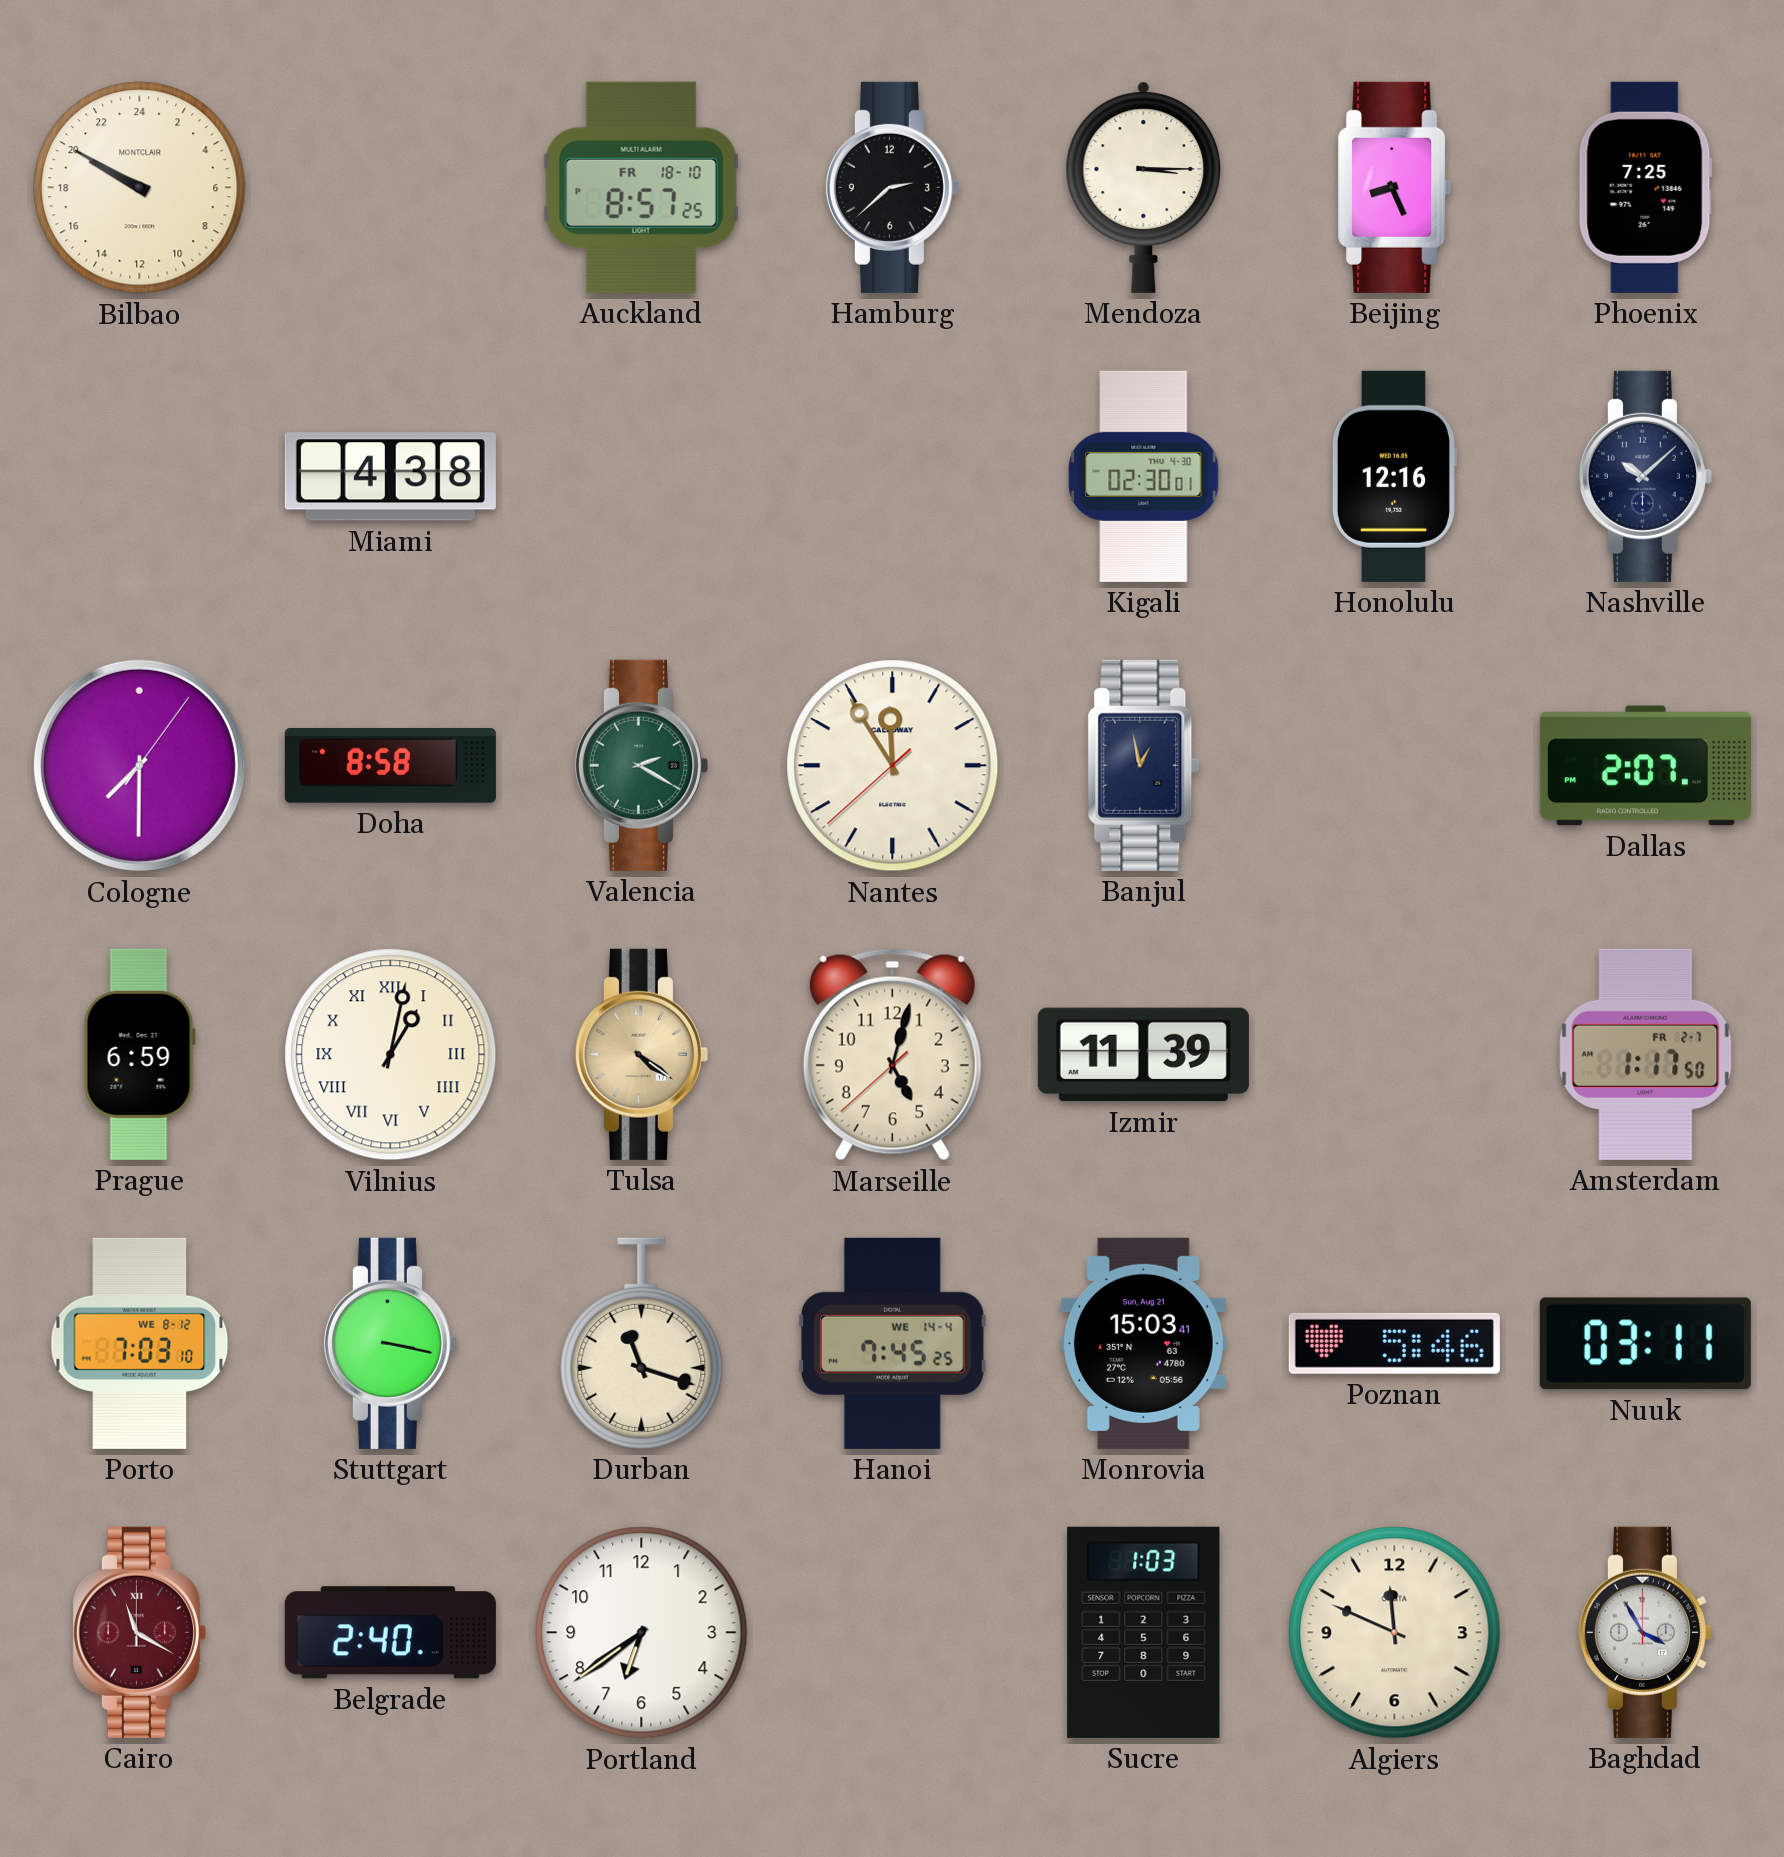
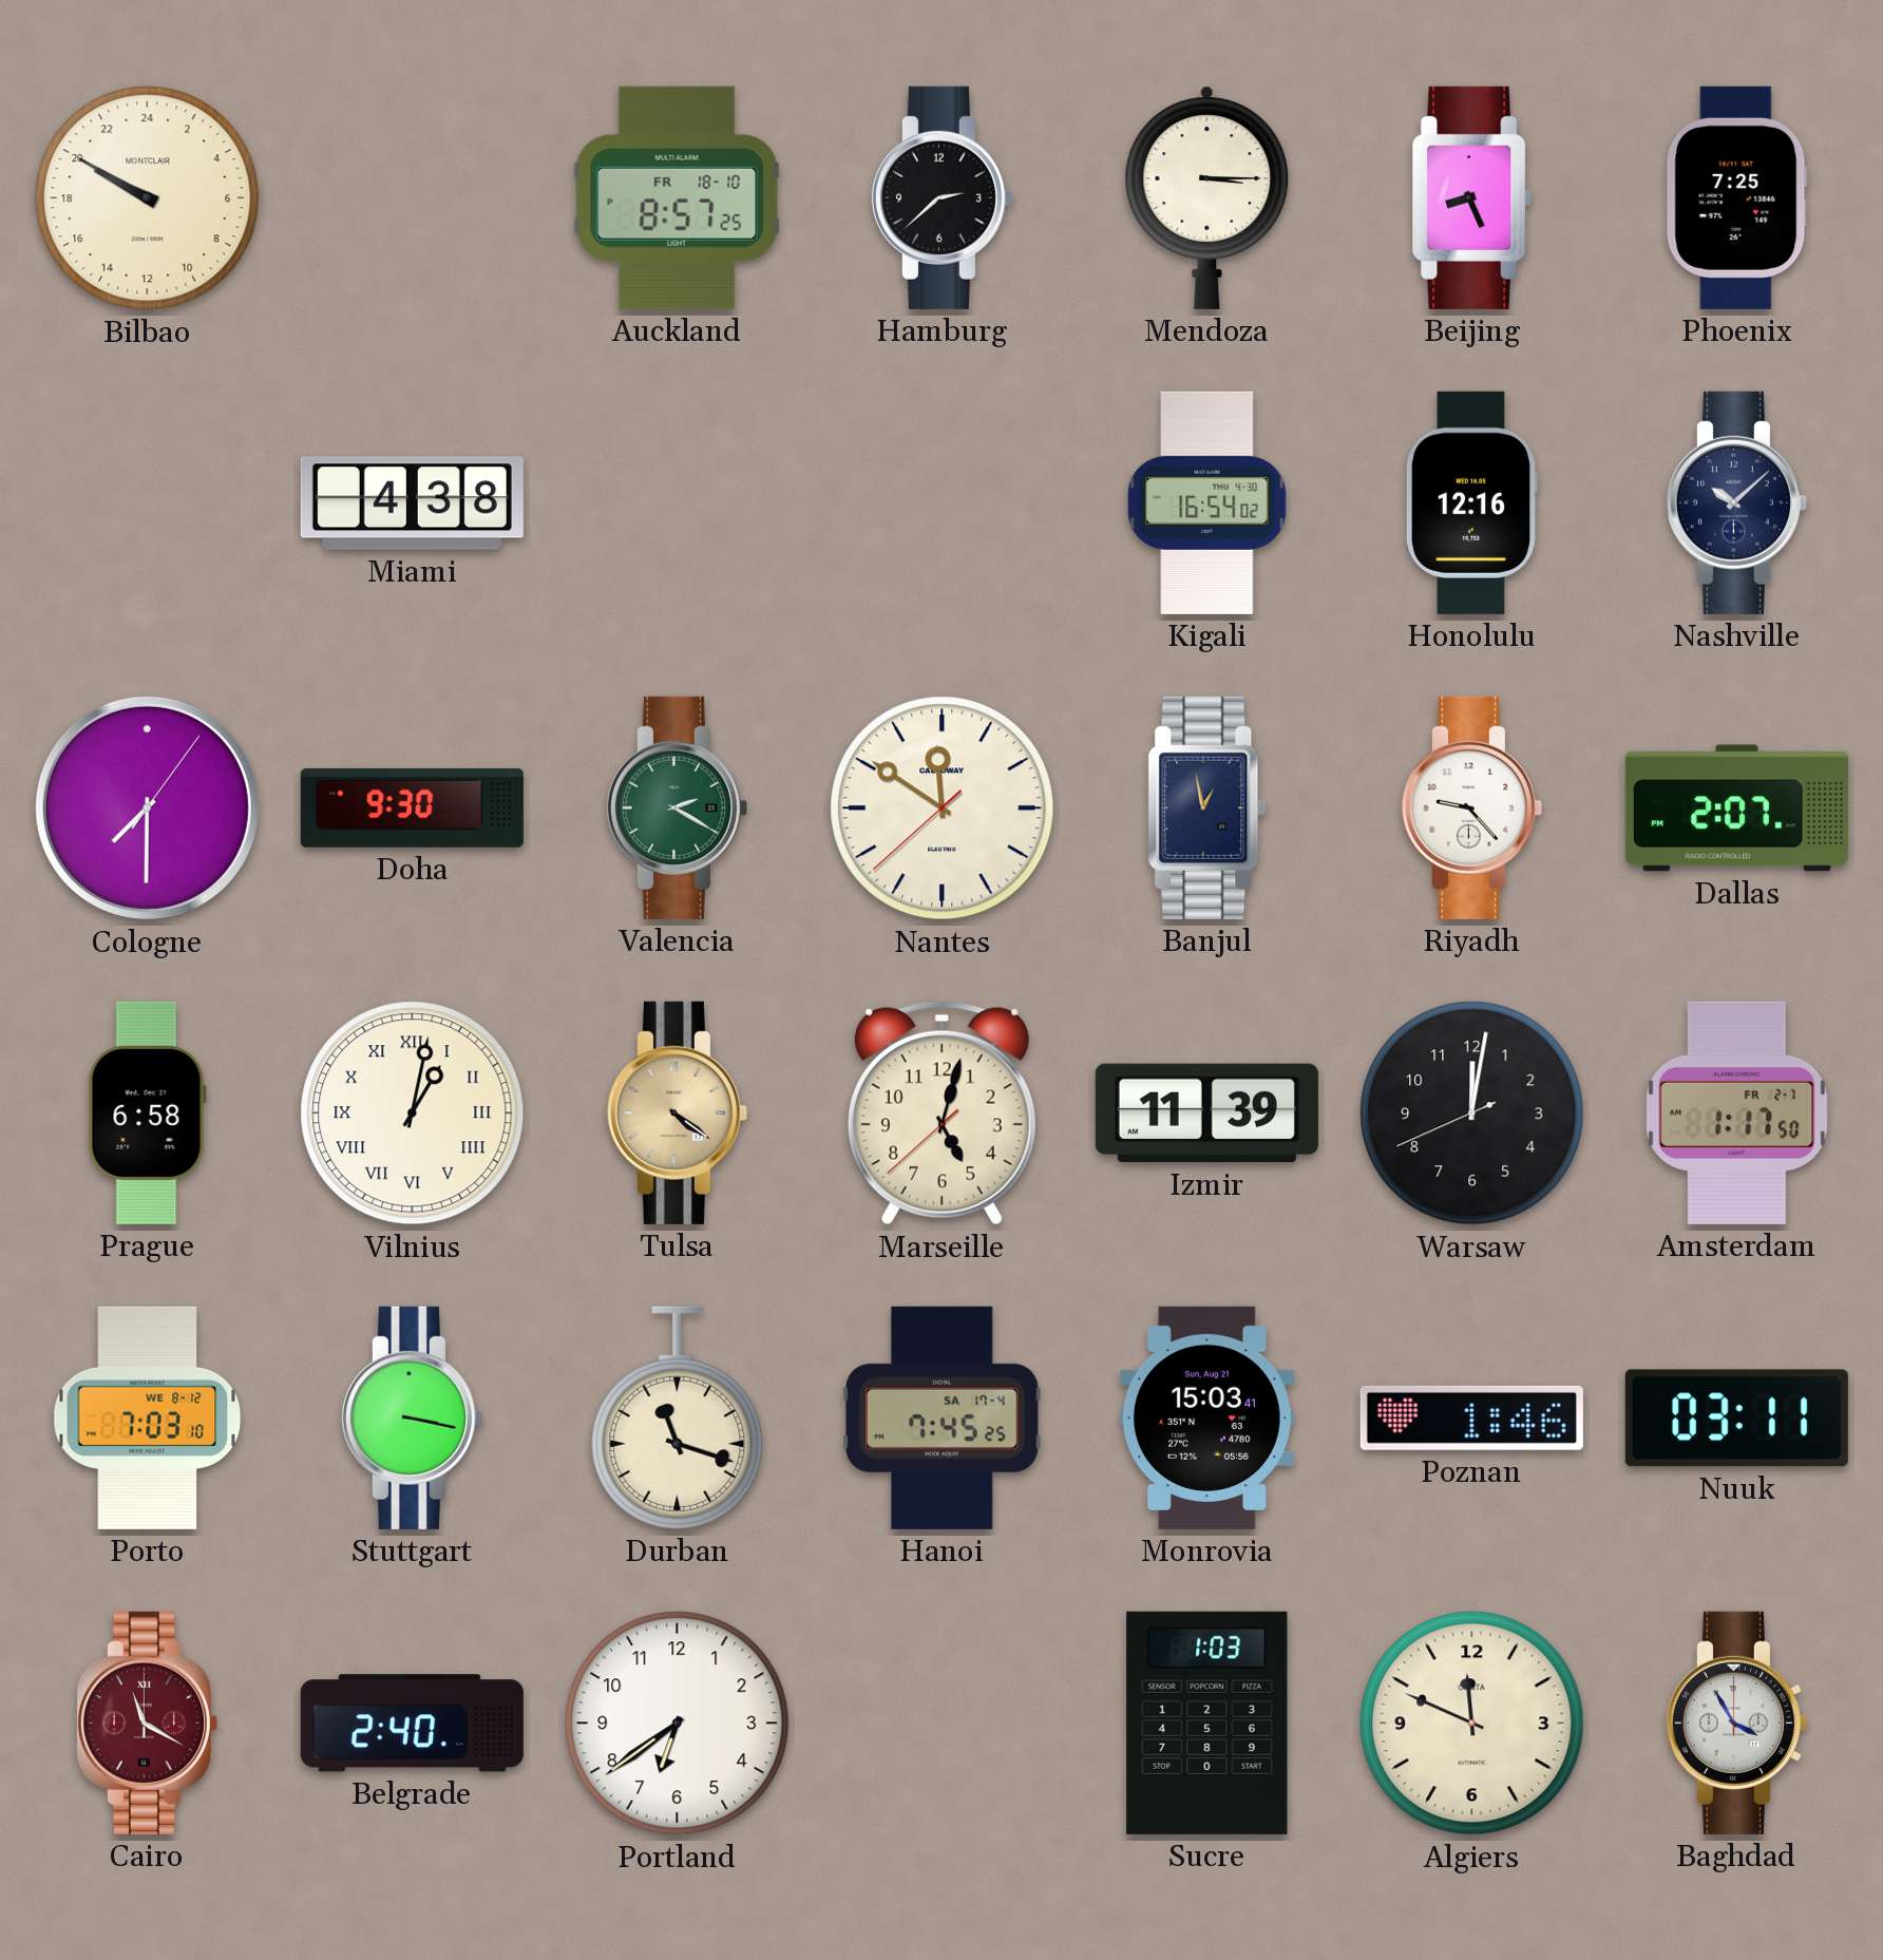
Kigali: 02:30 -> 16:54 (1207, 502)
Doha: 8:58 -> 9:30 (412, 807)
Nantes: 11:54 -> 11:50 (943, 808)
Riyadh: none -> 9:23 (1471, 807)
Prague: 6:59 -> 6:58 (147, 1112)
Warsaw: none -> 12:01 (1472, 1114)
Hanoi date: WE 14-4 -> SA 17-4 (941, 1417)
Poznan: 5:46 -> 1:46 (1471, 1417)
